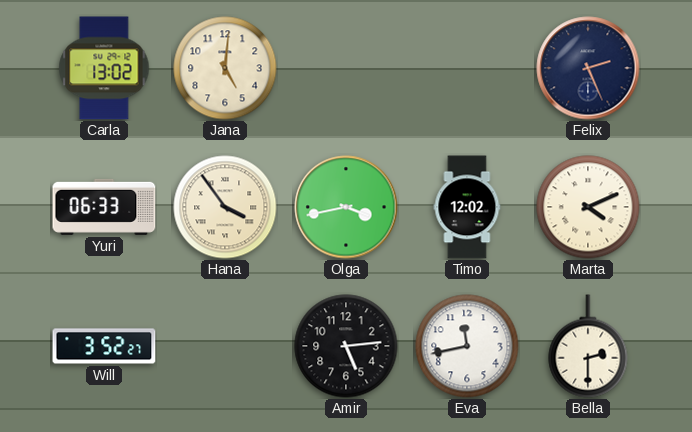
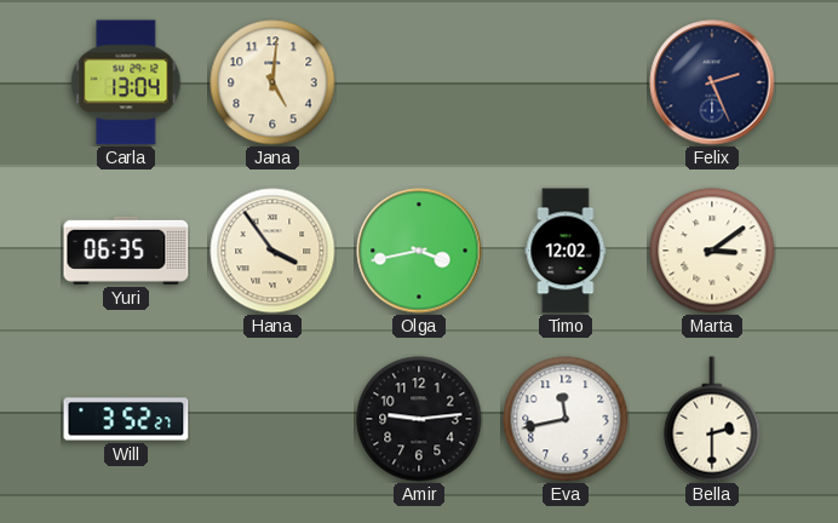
Carla: 13:02 -> 13:04 (126, 82)
Yuri: 06:33 -> 06:35 (126, 251)
Marta: 4:11 -> 3:09 (712, 251)
Amir: 5:14 -> 9:14 (419, 419)
